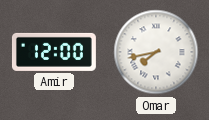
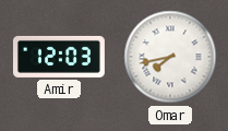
Amir: 12:00 -> 12:03 (59, 57)
